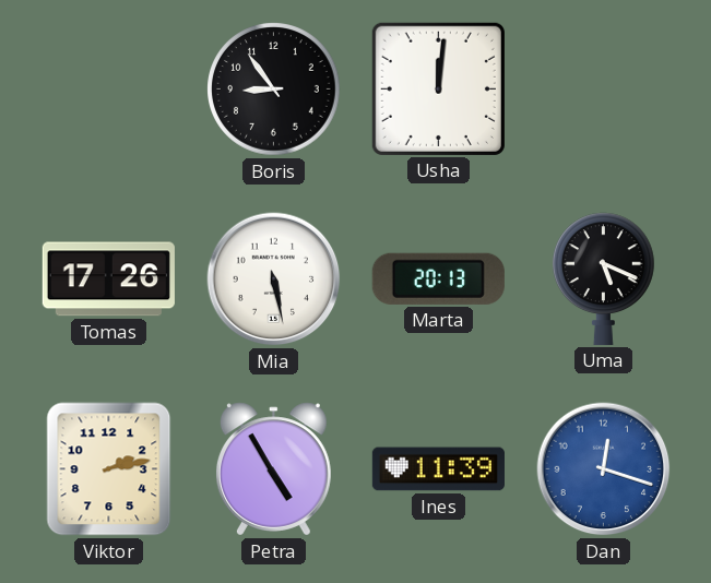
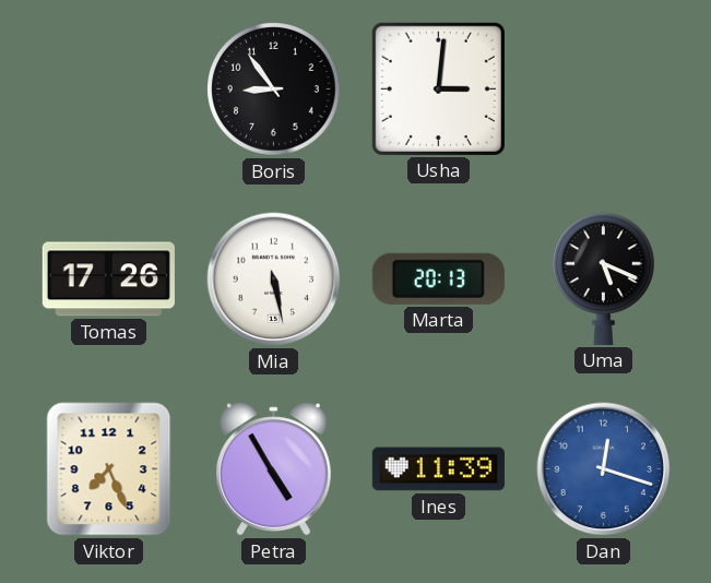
Usha: 12:01 -> 3:01 (438, 88)
Viktor: 2:13 -> 7:26 (109, 469)
